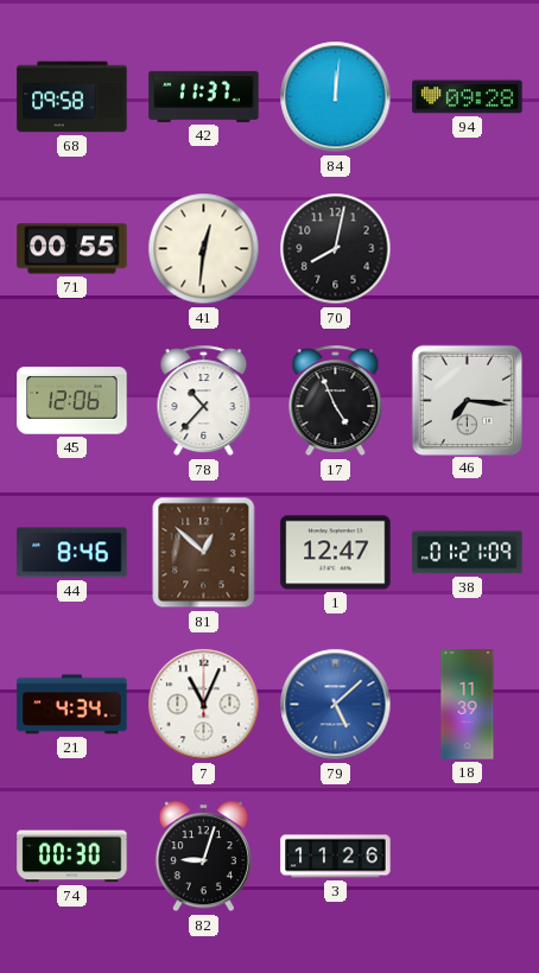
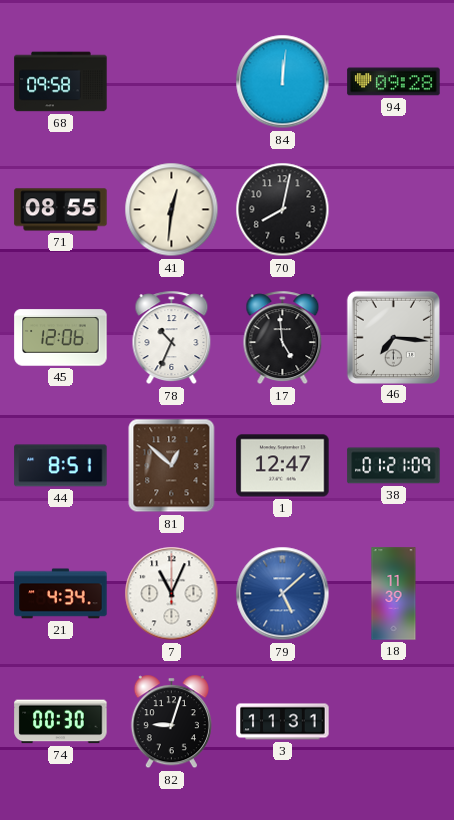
42: 11:37 -> none (204, 96)
71: 00:55 -> 08:55 (61, 210)
78: 10:37 -> 10:34 (172, 338)
17: 4:56 -> 4:59 (283, 338)
44: 8:46 -> 8:51 (61, 466)
3: 11:26 -> 11:31 (283, 722)
